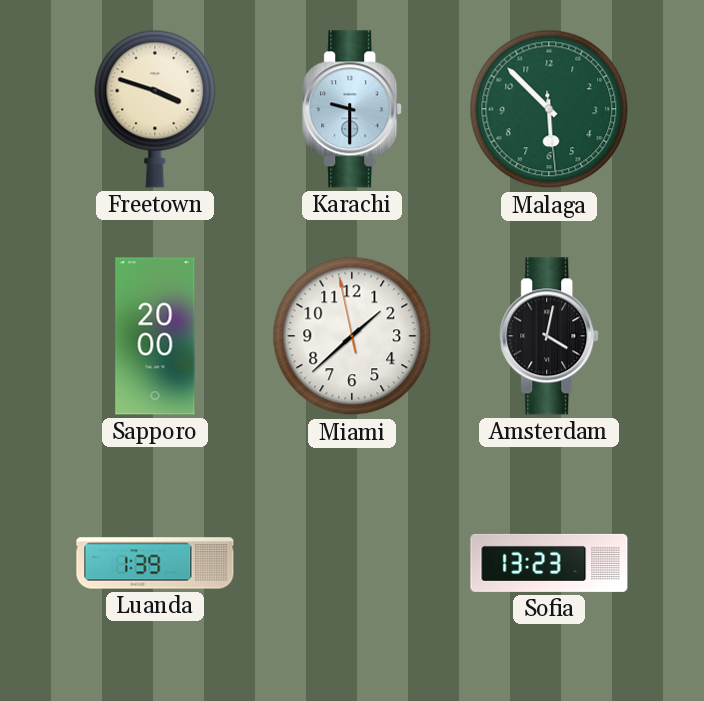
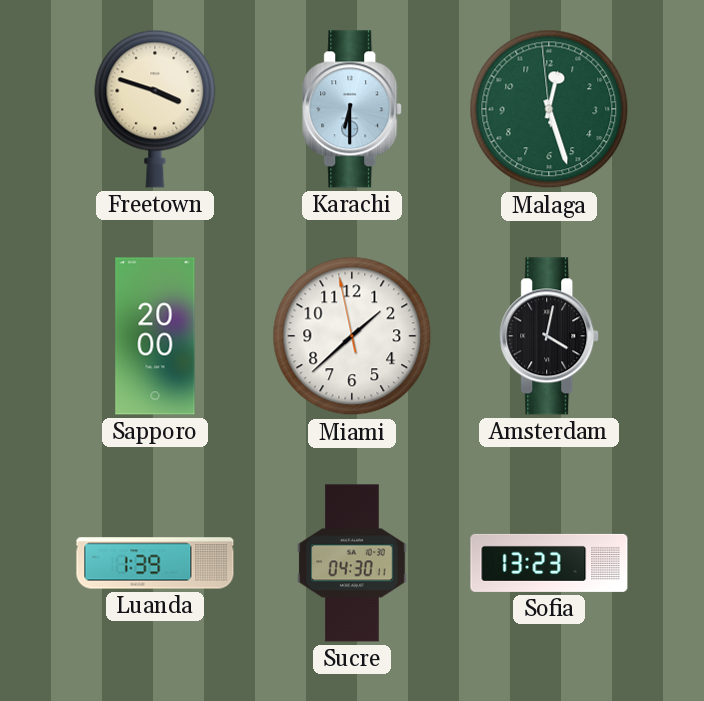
Karachi: 9:30 -> 6:30 (353, 109)
Malaga: 5:52 -> 12:26 (549, 109)
Sucre: none -> 04:30 (352, 563)
